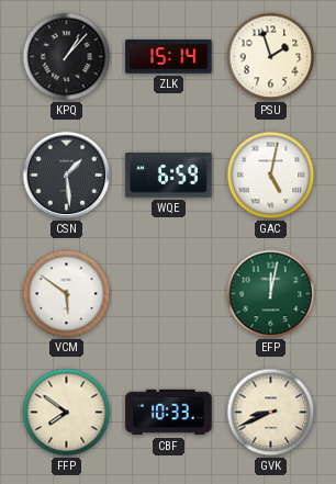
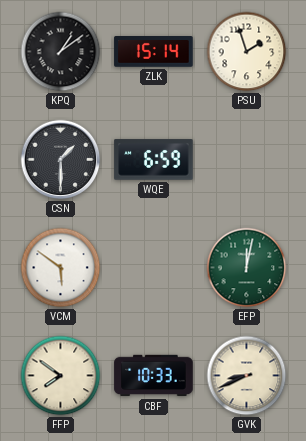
KPQ: 1:07 -> 1:09 (61, 52)
CSN: 1:29 -> 1:30 (61, 160)
GAC: 5:02 -> none (271, 176)
